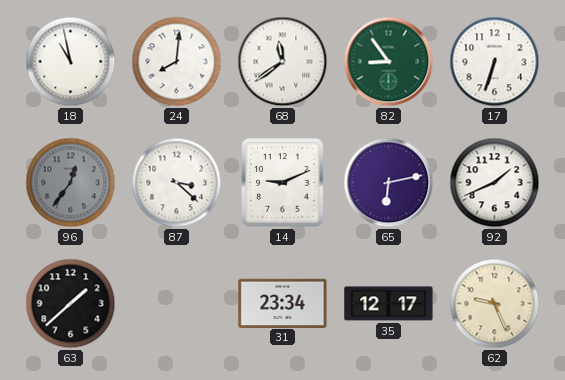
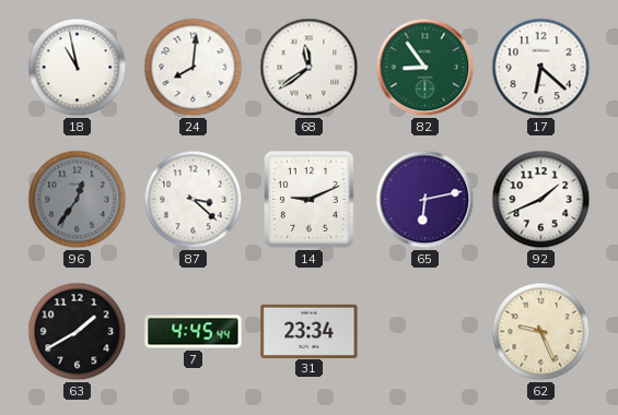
17: 6:33 -> 6:22 (541, 68)
63: 1:38 -> 1:40 (78, 332)
7: none -> 4:45 (194, 332)
35: 12:17 -> none (389, 304)
